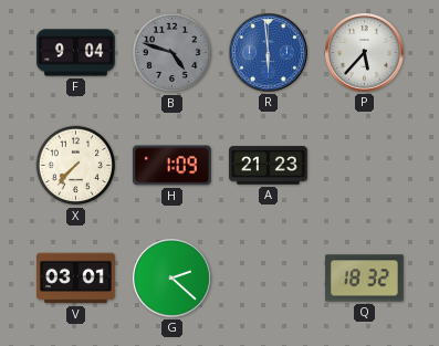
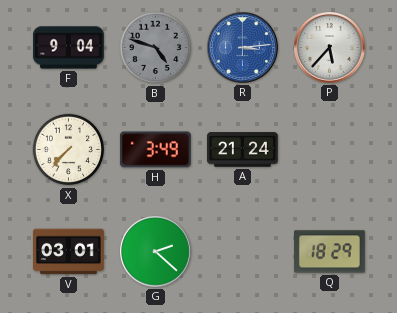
R: 5:59 -> 3:14 (243, 48)
H: 1:09 -> 3:49 (155, 150)
A: 21:23 -> 21:24 (243, 150)
Q: 18:32 -> 18:29 (330, 252)
